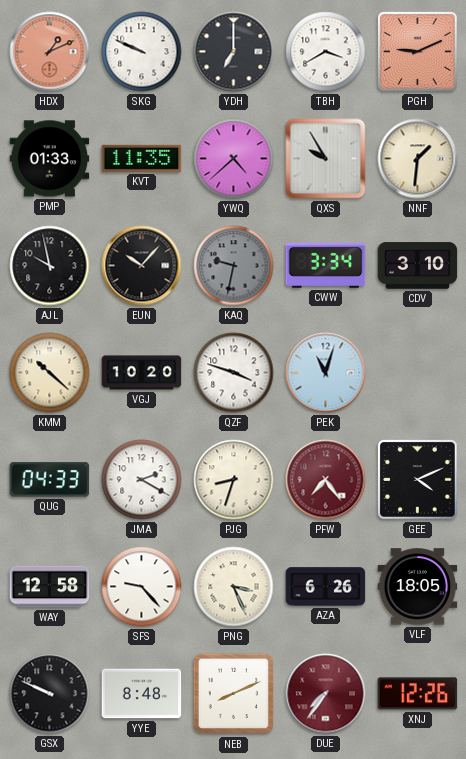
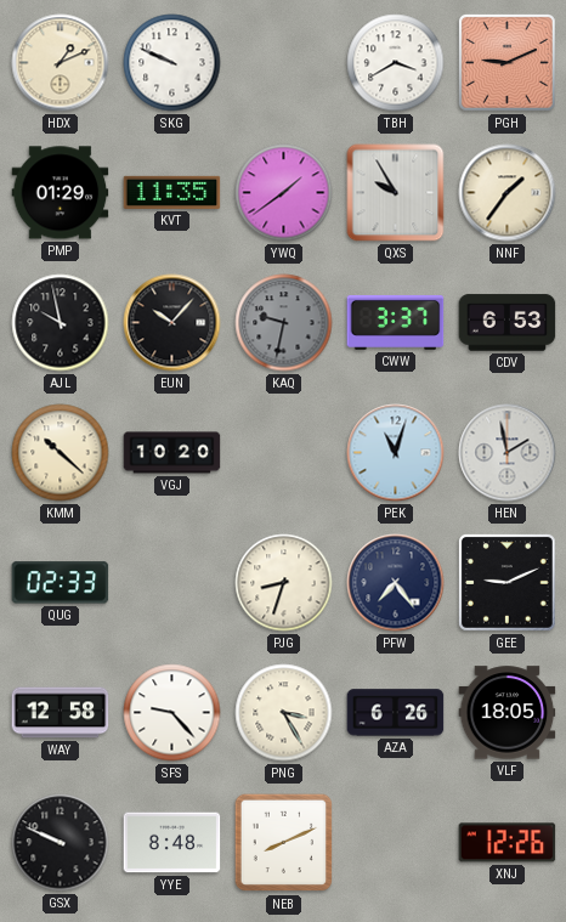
HDX dial: salmon -> cream (61, 63)
YDH: 7:00 -> none (234, 52)
PMP: 01:33 -> 01:29 (61, 193)
YWQ: 4:38 -> 1:39 (284, 193)
NNF: 1:31 -> 1:36 (508, 193)
CWW: 3:34 -> 3:37 (396, 322)
CDV: 3:10 -> 6:53 (508, 323)
QZF: 3:48 -> none (234, 373)
HEN: none -> 1:58 (508, 453)
QUG: 04:33 -> 02:33 (61, 583)
JMA: 2:20 -> none (142, 480)
PFW dial: burgundy -> navy (396, 583)
GEE: 4:11 -> 9:11 (508, 583)
PNG: 3:26 -> 3:25 (284, 713)
DUE: 7:36 -> none (326, 694)
